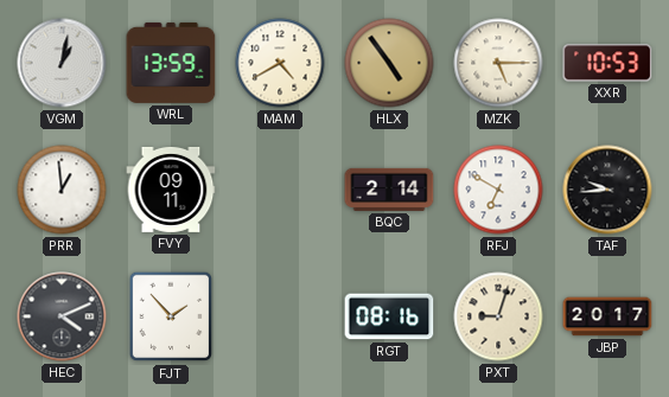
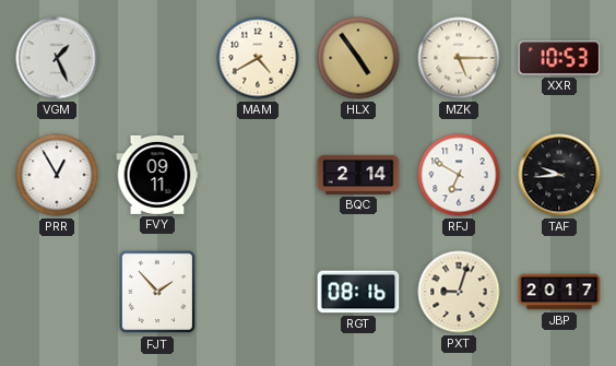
VGM: 1:02 -> 1:26 (57, 58)
WRL: 13:59 -> none (171, 63)
PRR: 12:59 -> 12:55 (57, 175)
HEC: 4:11 -> none (62, 316)
